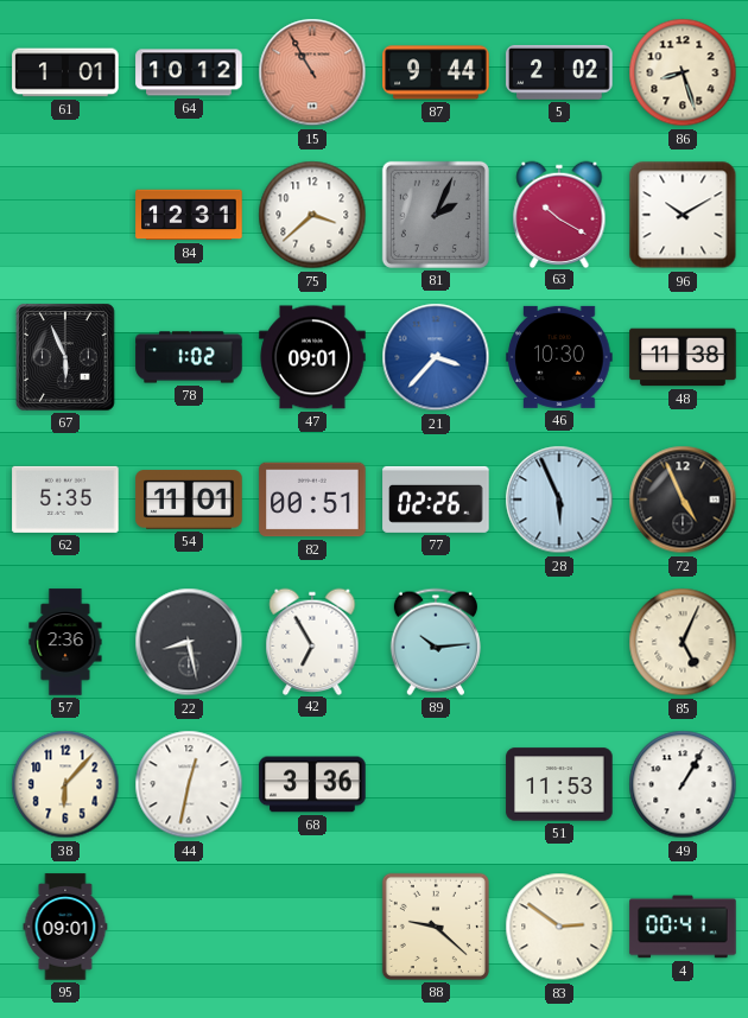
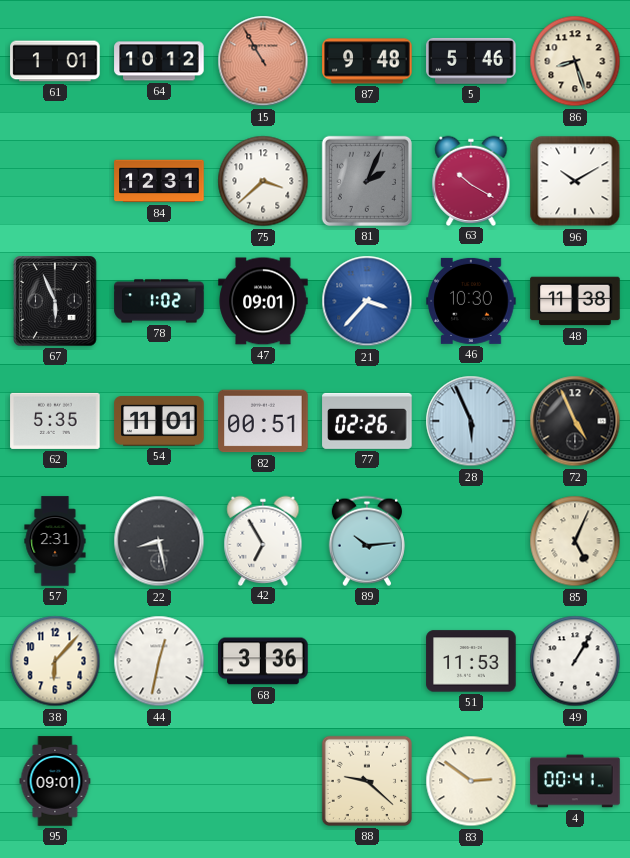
87: 9:44 -> 9:48 (367, 61)
5: 2:02 -> 5:46 (471, 61)
57: 2:36 -> 2:31 (55, 541)
